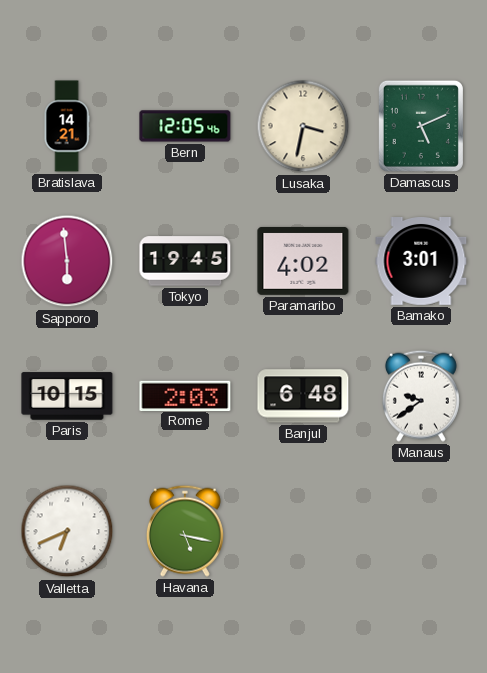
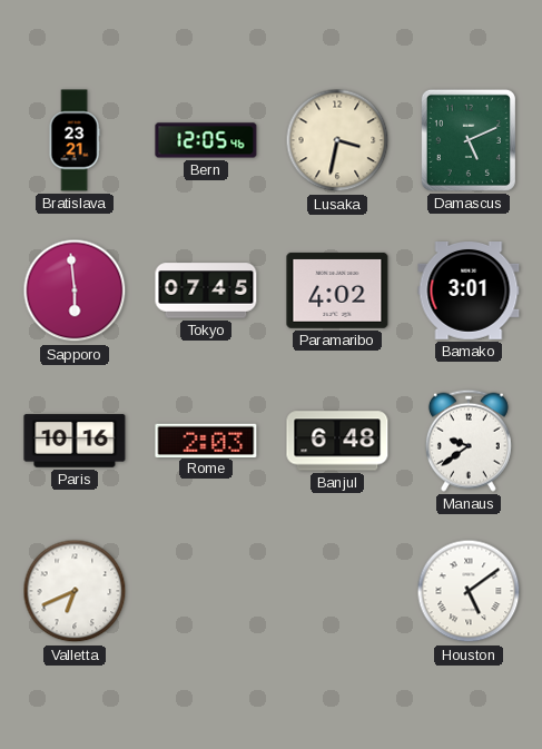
Bratislava: 14:21 -> 23:21 (75, 140)
Tokyo: 19:45 -> 07:45 (206, 290)
Paris: 10:15 -> 10:16 (75, 441)
Havana: 5:17 -> none (185, 531)
Houston: none -> 5:09 (469, 591)
